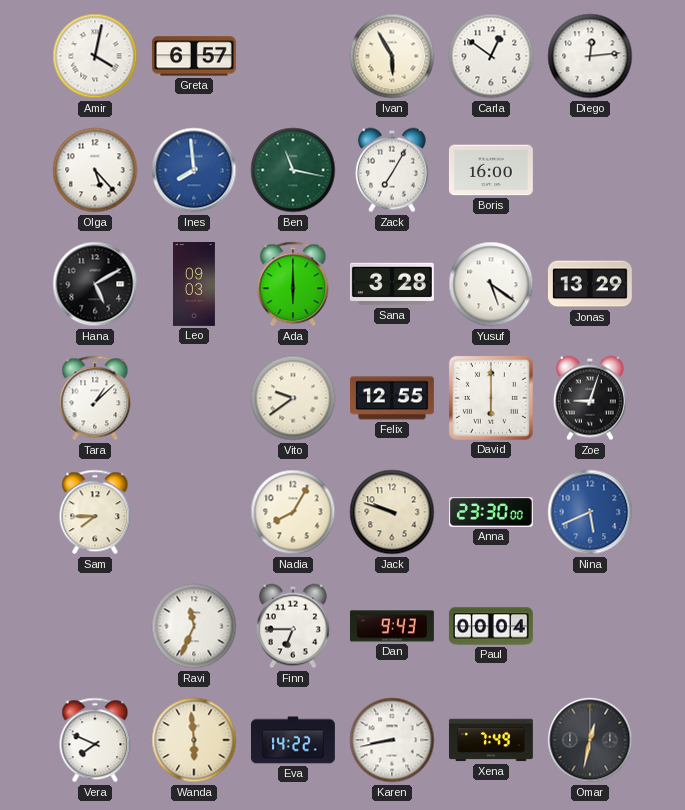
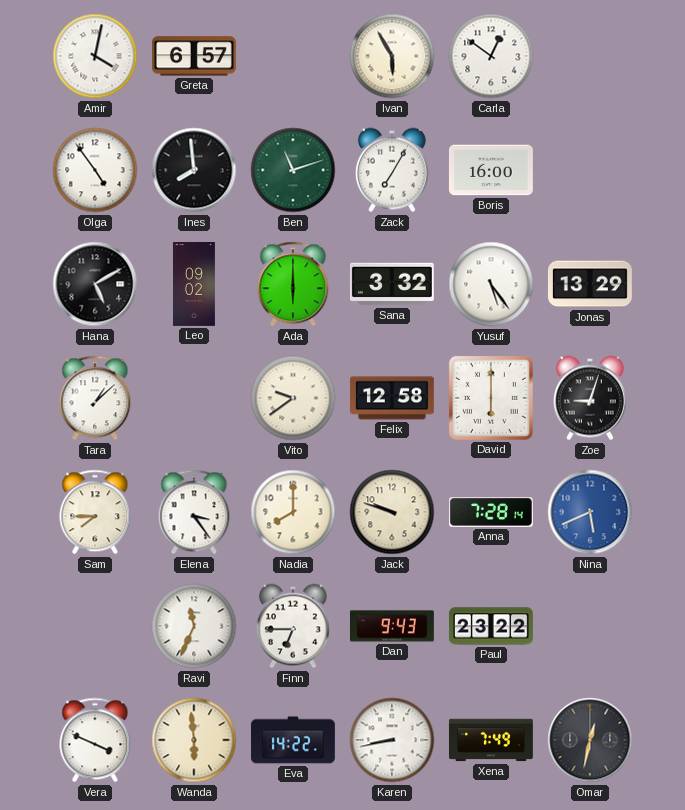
Diego: 12:14 -> none (590, 56)
Olga: 5:23 -> 4:54 (95, 170)
Ines dial: blue -> black (194, 170)
Ben: 11:17 -> 11:12 (293, 170)
Leo: 09:03 -> 09:02 (195, 285)
Sana: 3:28 -> 3:32 (392, 284)
Yusuf: 5:21 -> 5:24 (491, 284)
Felix: 12:55 -> 12:58 (392, 398)
Elena: none -> 3:24 (194, 512)
Nadia: 8:05 -> 8:00 (293, 512)
Anna: 23:30 -> 7:28 (491, 512)
Paul: 00:04 -> 23:22 (491, 626)
Vera: 7:49 -> 3:49 (95, 740)
